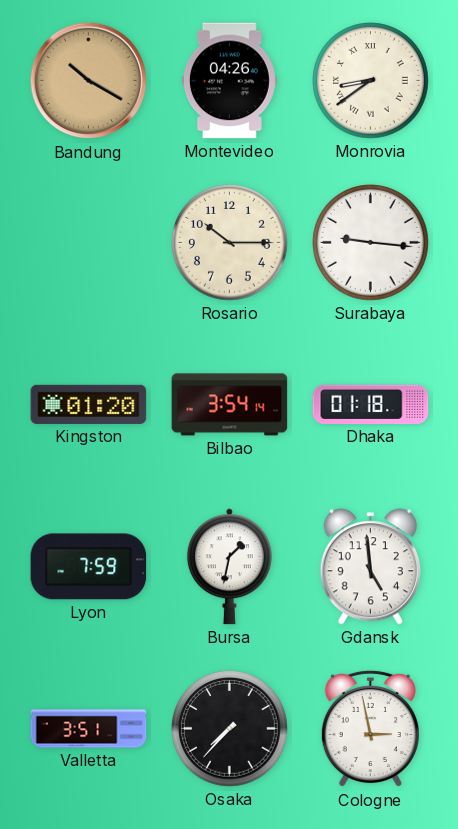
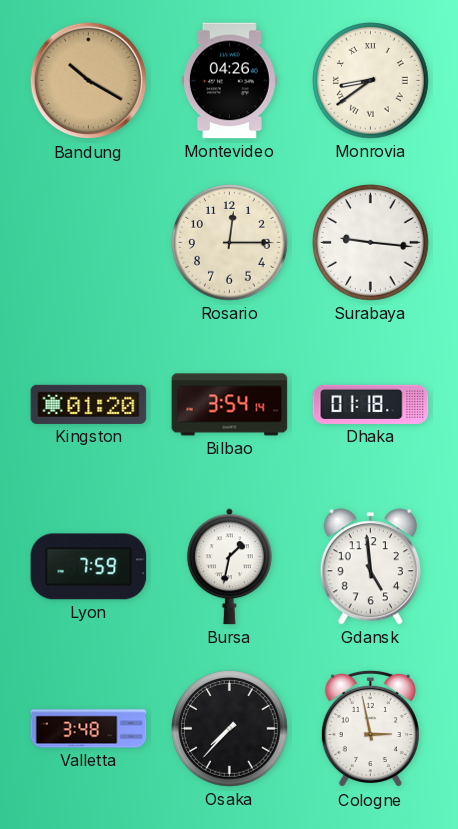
Rosario: 10:15 -> 12:15 (230, 243)
Valletta: 3:51 -> 3:48 (89, 729)
